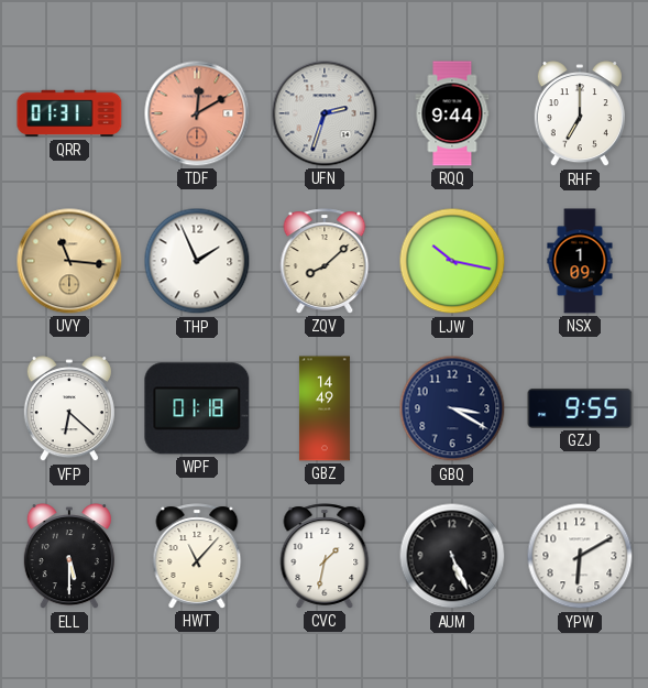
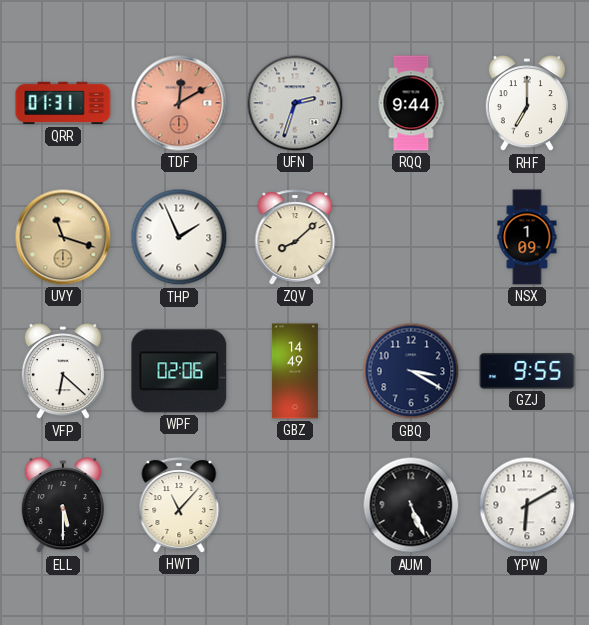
UVY: 11:16 -> 11:18 (63, 237)
LJW: 10:17 -> none (452, 261)
WPF: 01:18 -> 02:06 (179, 371)
CVC: 1:32 -> none (325, 556)
